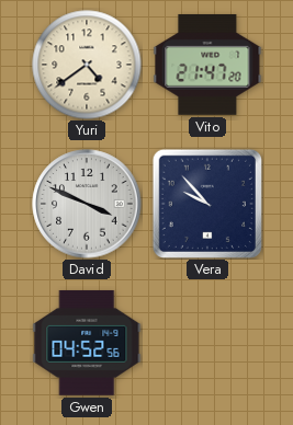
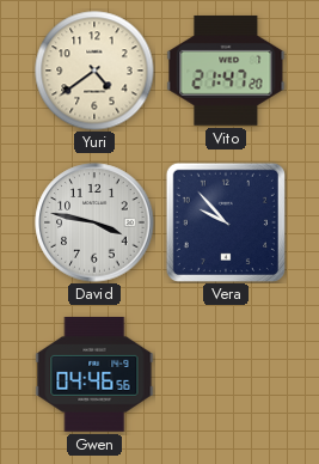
David: 3:49 -> 3:47 (94, 222)
Gwen: 04:52 -> 04:46 (94, 374)
